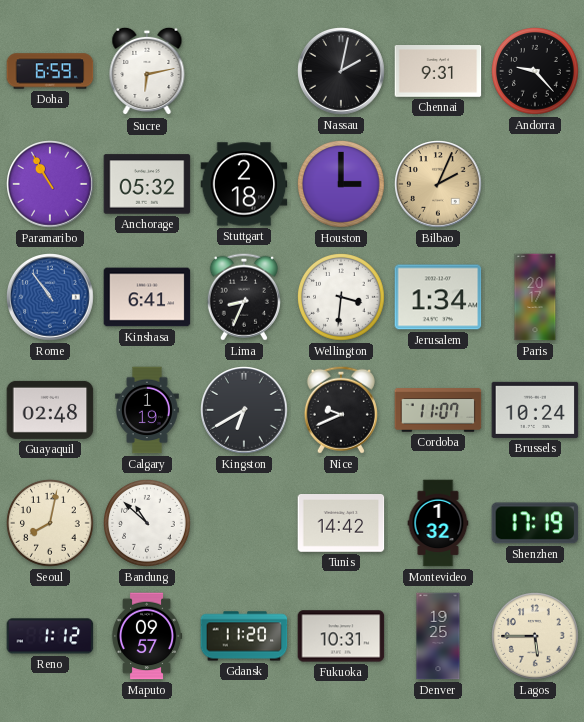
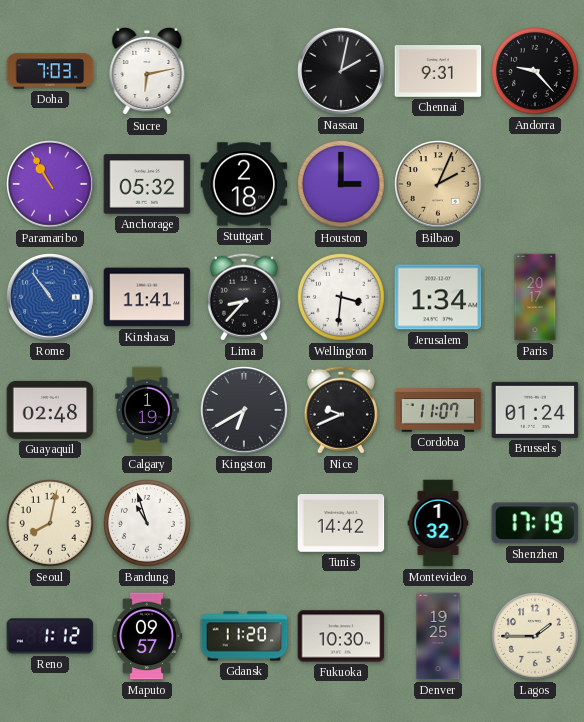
Doha: 6:59 -> 7:03 (50, 71)
Kinshasa: 6:41 -> 11:41 (147, 297)
Lima: 8:34 -> 8:37 (244, 297)
Brussels: 10:24 -> 01:24 (535, 410)
Bandung: 10:52 -> 10:57 (148, 524)
Fukuoka: 10:31 -> 10:30 (341, 636)
Lagos: 5:45 -> 1:45 (536, 637)
